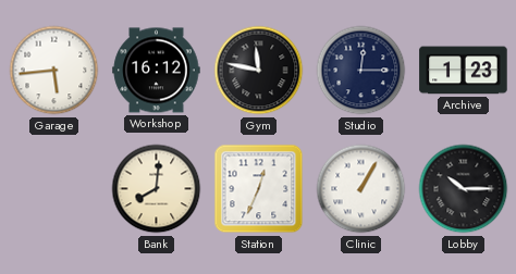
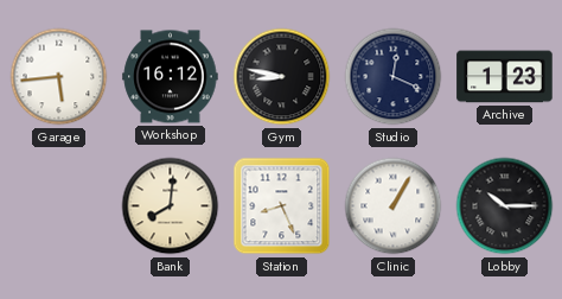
Gym: 11:47 -> 8:47 (282, 77)
Studio: 12:15 -> 12:19 (394, 77)
Station: 12:34 -> 8:26 (282, 206)
